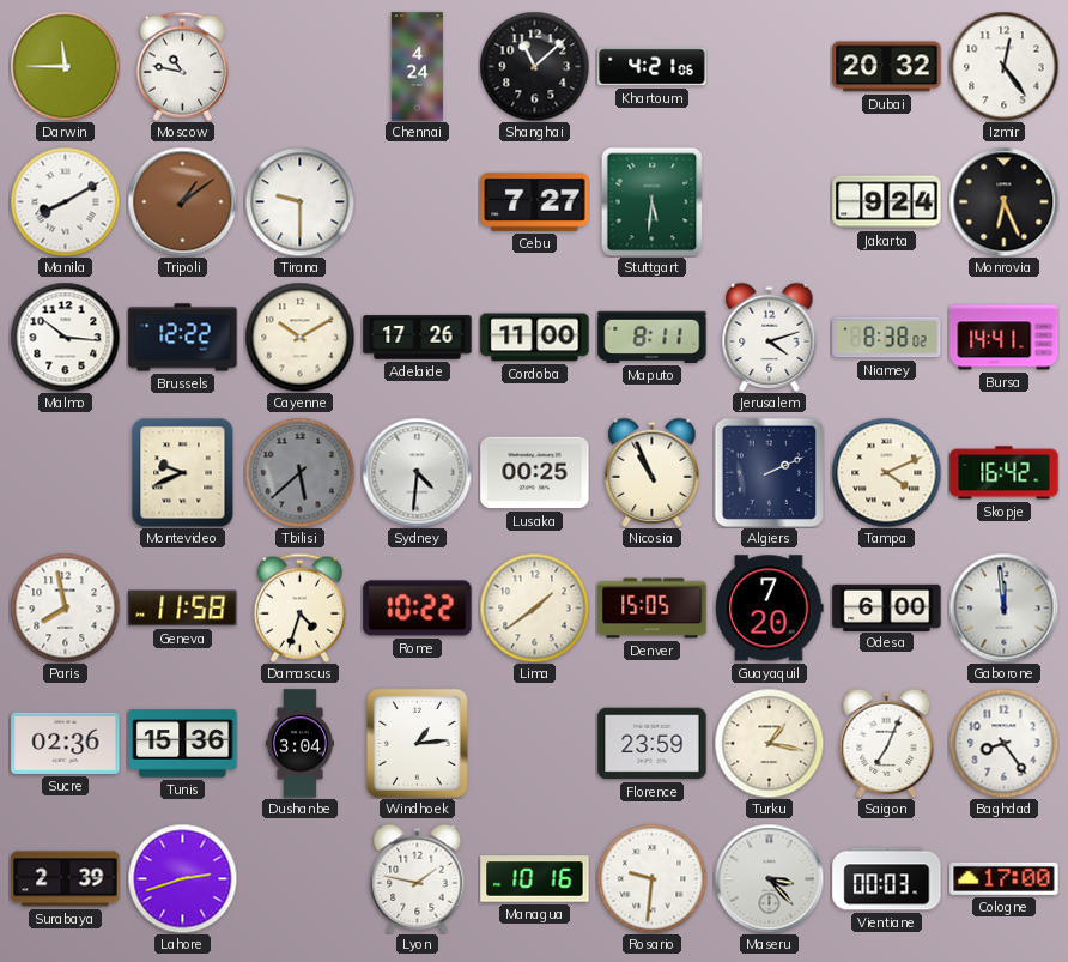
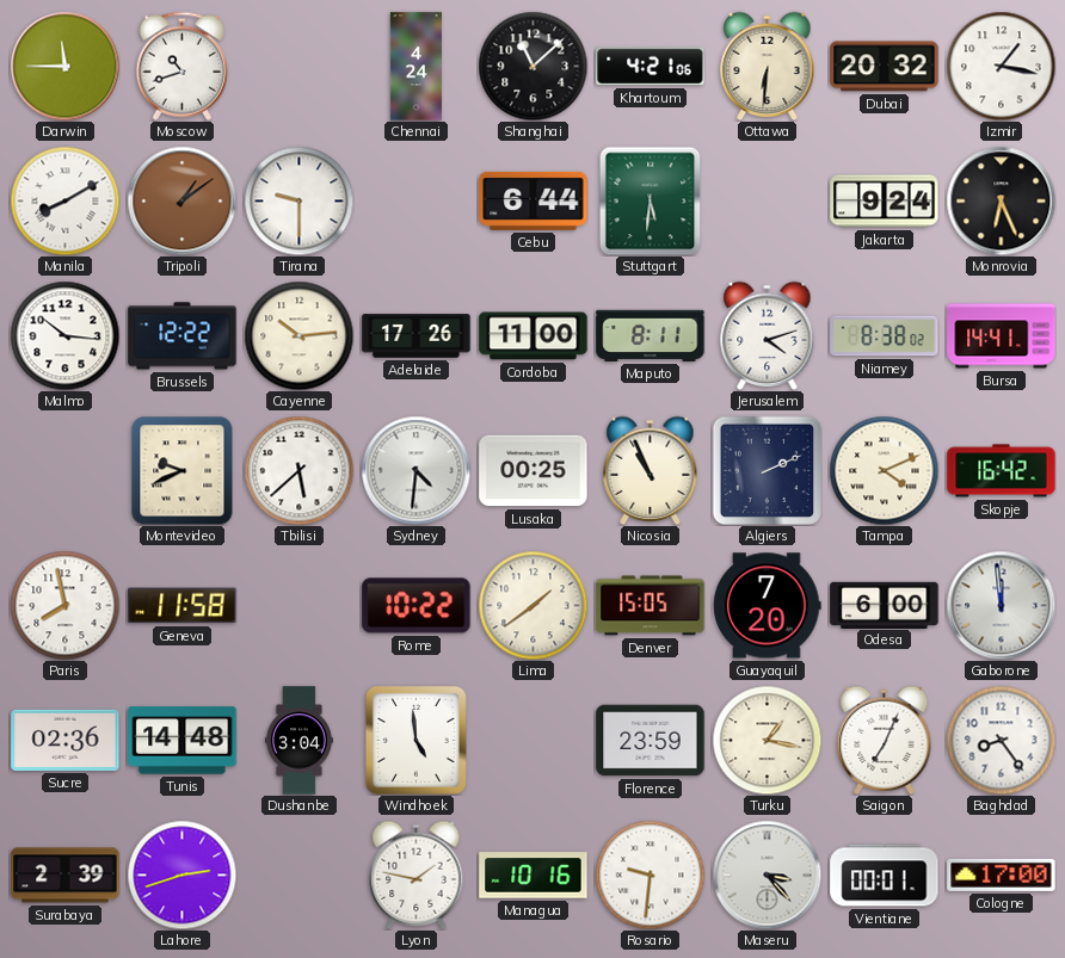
Moscow: 10:47 -> 10:42 (181, 66)
Ottawa: none -> 6:31 (768, 66)
Izmir: 12:24 -> 1:17 (1001, 66)
Cebu: 7:27 -> 6:44 (534, 200)
Cayenne: 10:10 -> 10:14 (298, 335)
Tbilisi dial: grey -> white (298, 470)
Damascus: 4:33 -> none (299, 607)
Tunis: 15:36 -> 14:48 (183, 741)
Windhoek: 1:14 -> 4:59 (415, 740)
Vientiane: 00:03 -> 00:01 (885, 876)
